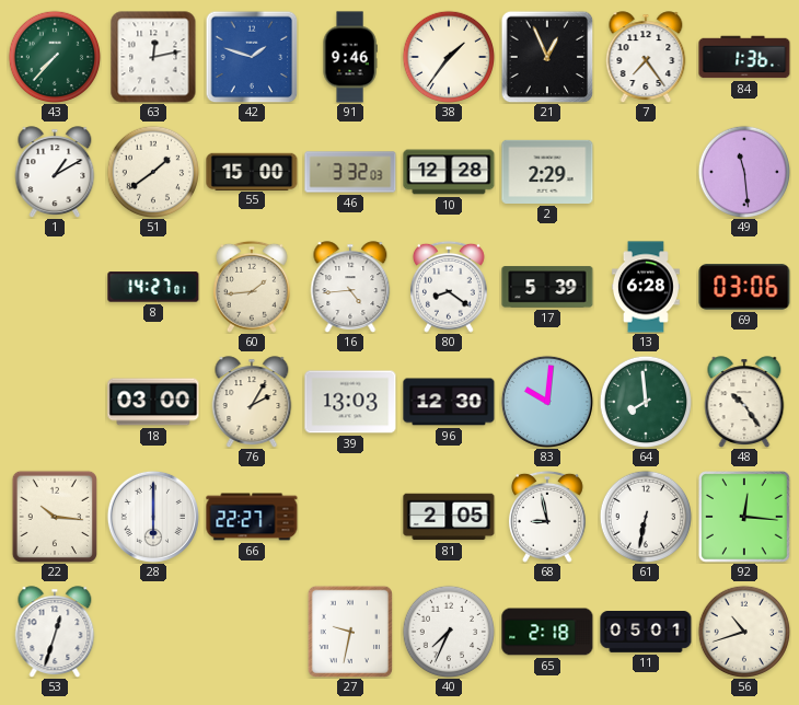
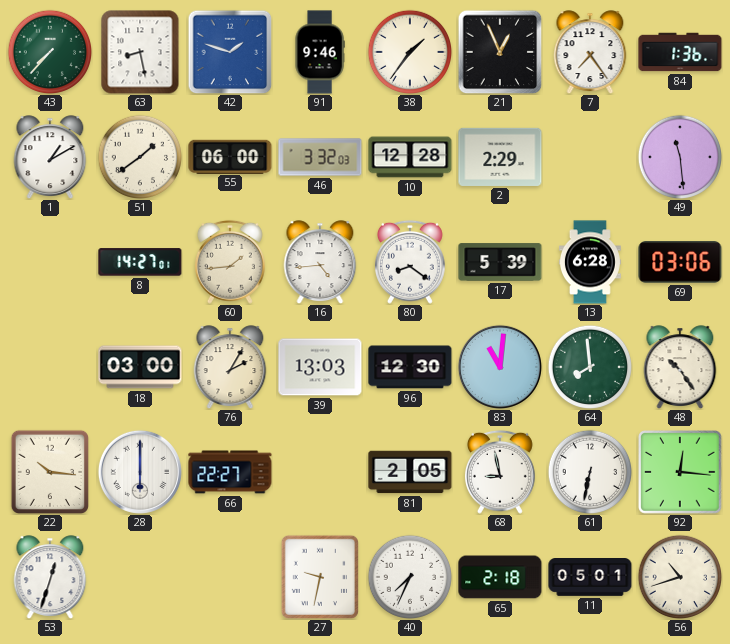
63: 12:13 -> 8:28 (140, 52)
55: 15:00 -> 06:00 (230, 156)
83: 10:01 -> 11:01 (500, 367)
